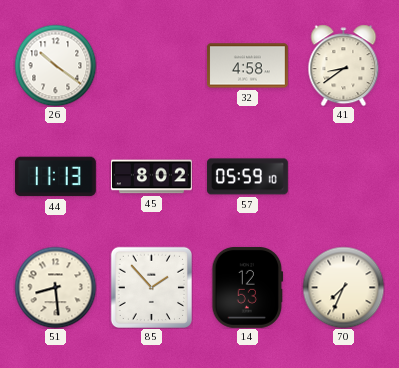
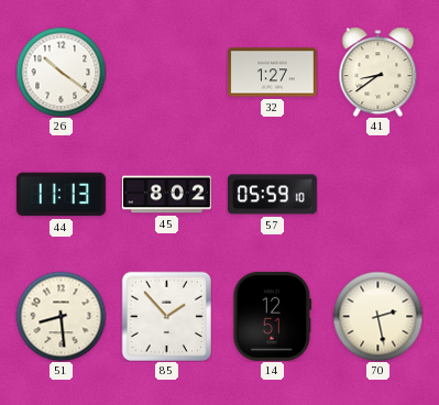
32: 4:58 -> 1:27 (272, 73)
14: 12:53 -> 12:51 (273, 316)
70: 7:34 -> 2:28 (377, 316)
